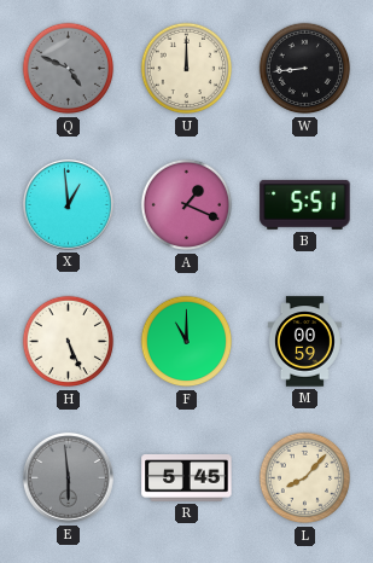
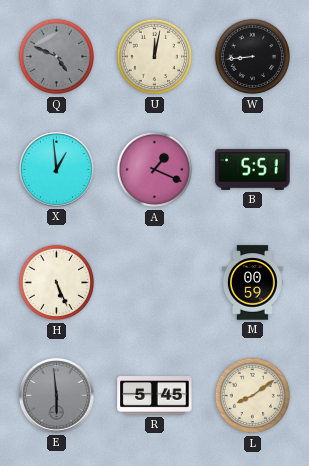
U: 12:00 -> 12:02 (155, 57)
F: 11:00 -> none (187, 342)
L: 8:07 -> 8:09 (253, 396)
